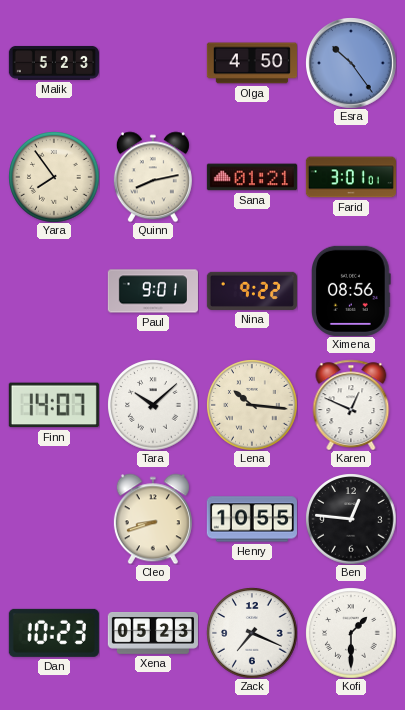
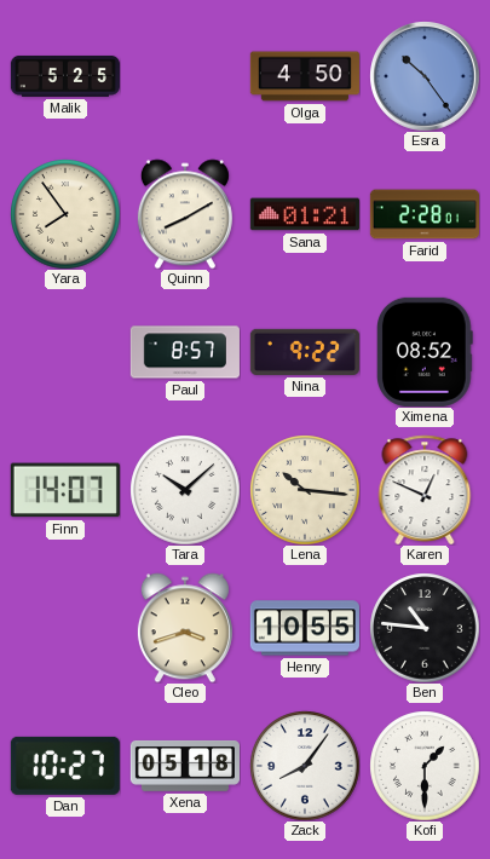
Malik: 5:23 -> 5:25 (65, 76)
Quinn: 8:13 -> 8:10 (185, 214)
Farid: 3:01 -> 2:28 (425, 214)
Paul: 9:01 -> 8:57 (185, 352)
Ximena: 08:56 -> 08:52 (426, 352)
Cleo: 8:42 -> 3:42 (185, 628)
Ben: 12:46 -> 10:46 (425, 628)
Dan: 10:23 -> 10:27 (65, 766)
Xena: 05:23 -> 05:18 (185, 766)
Zack: 7:19 -> 8:06 (305, 766)
